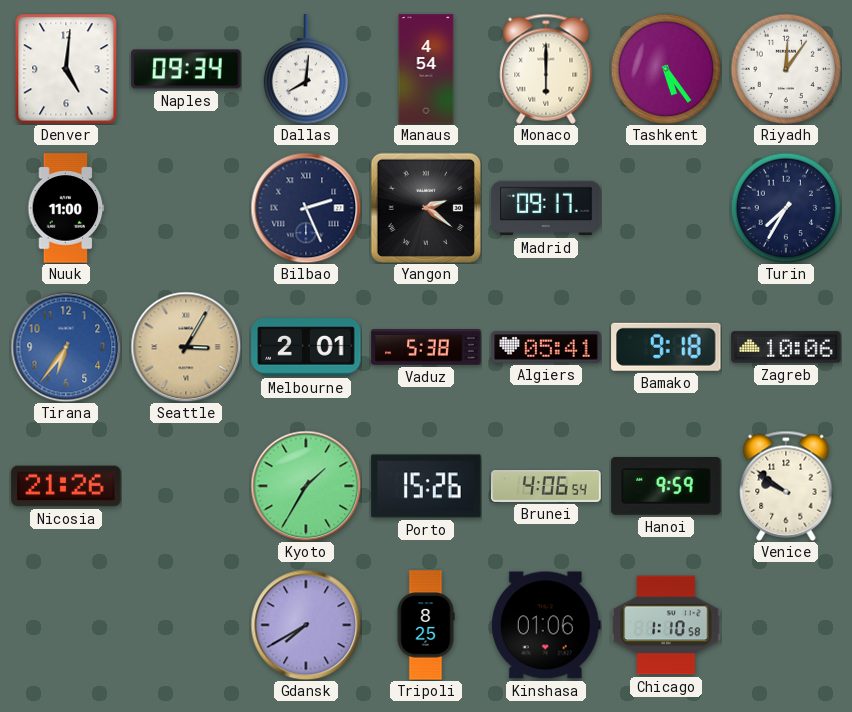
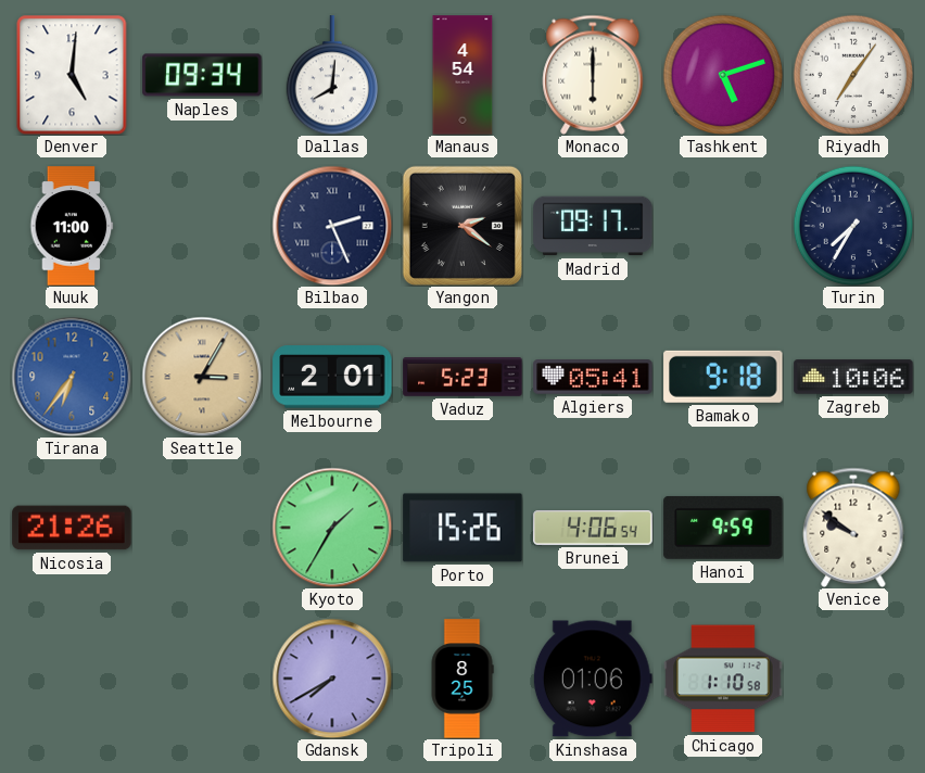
Tashkent: 5:24 -> 5:12 (723, 75)
Riyadh: 12:06 -> 7:06 (853, 75)
Vaduz: 5:38 -> 5:23 (463, 378)
